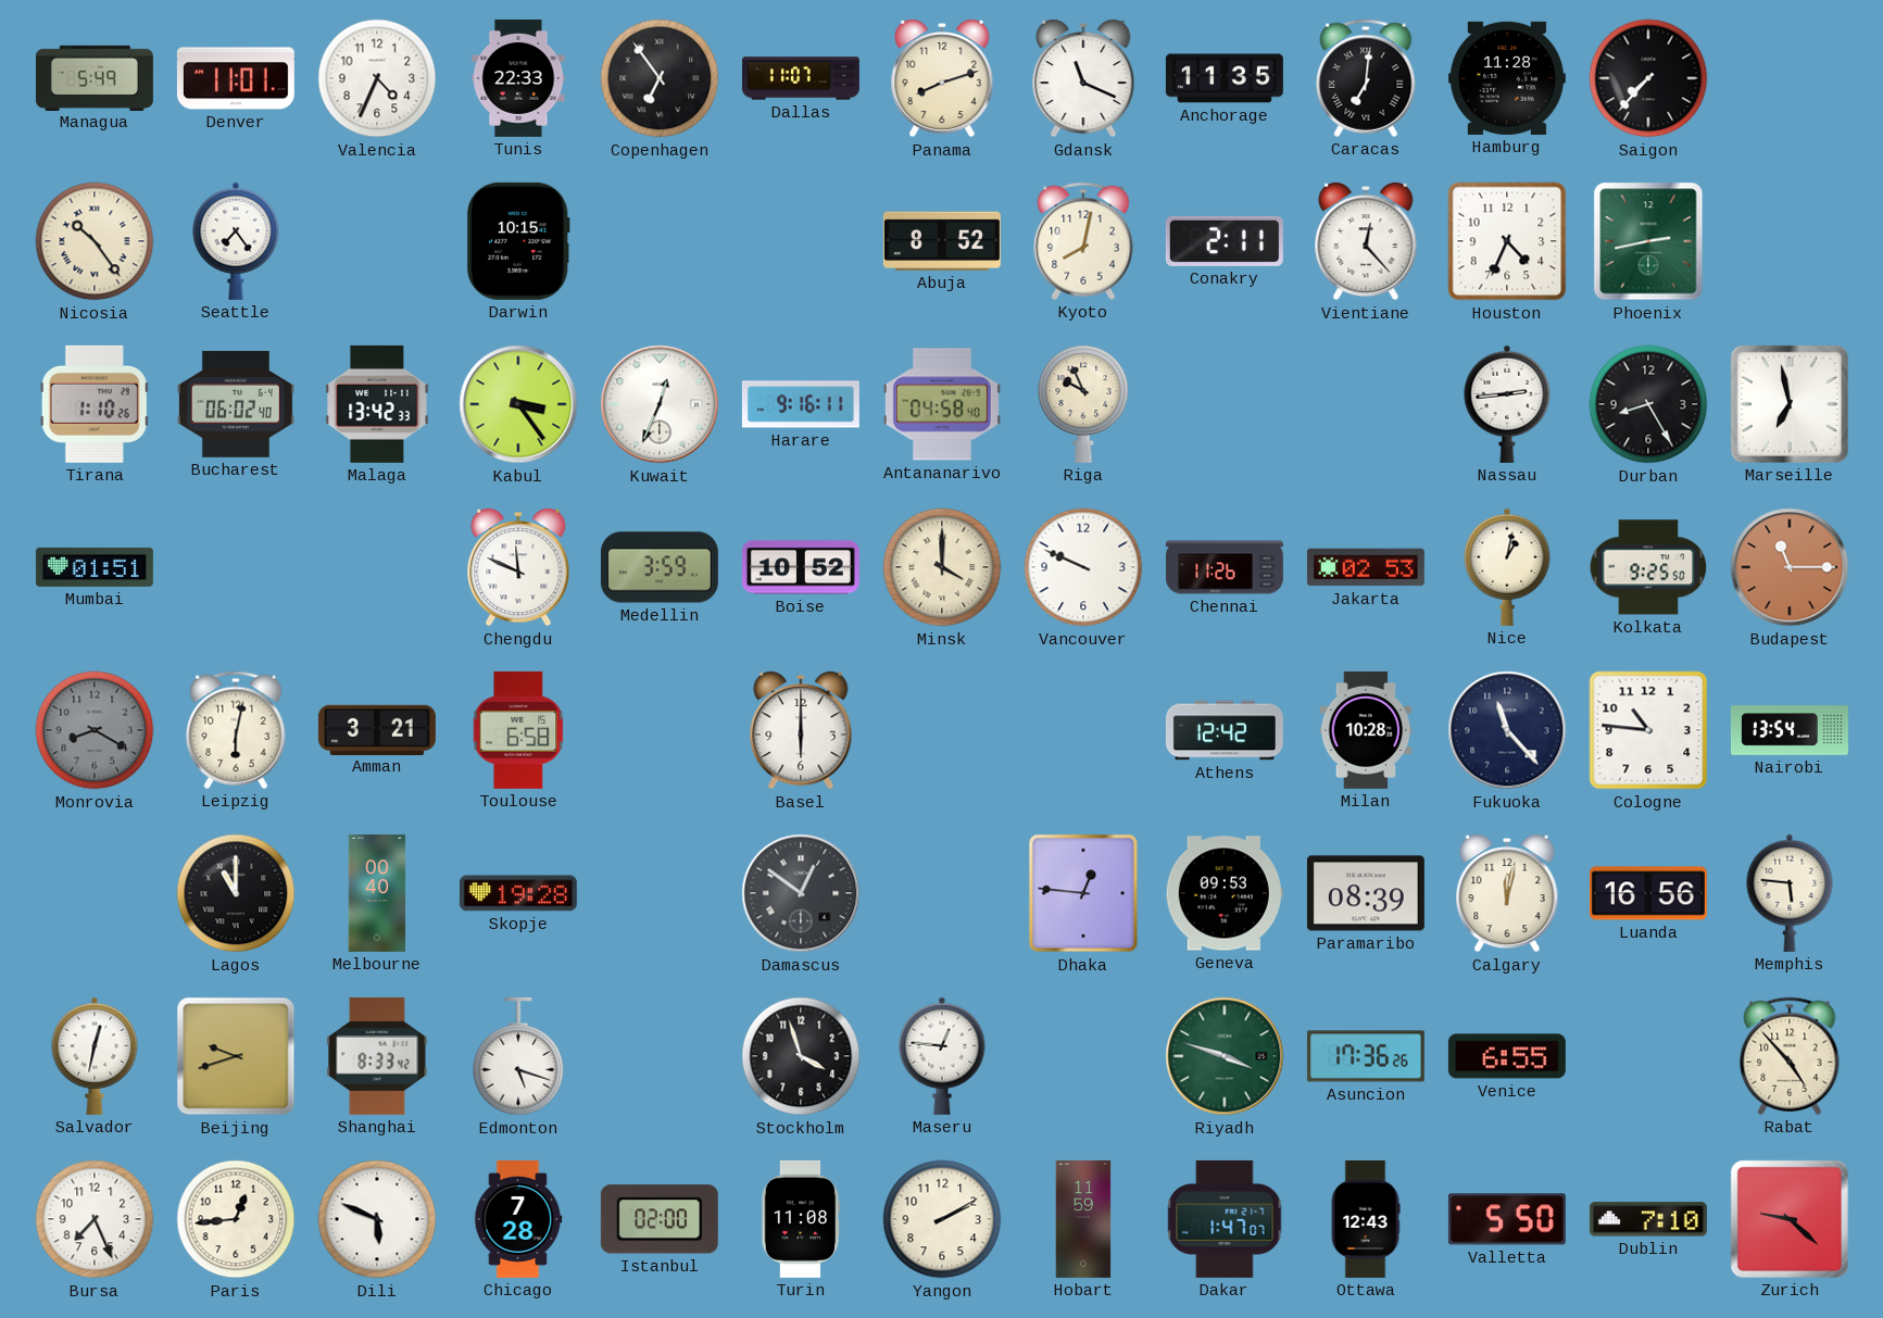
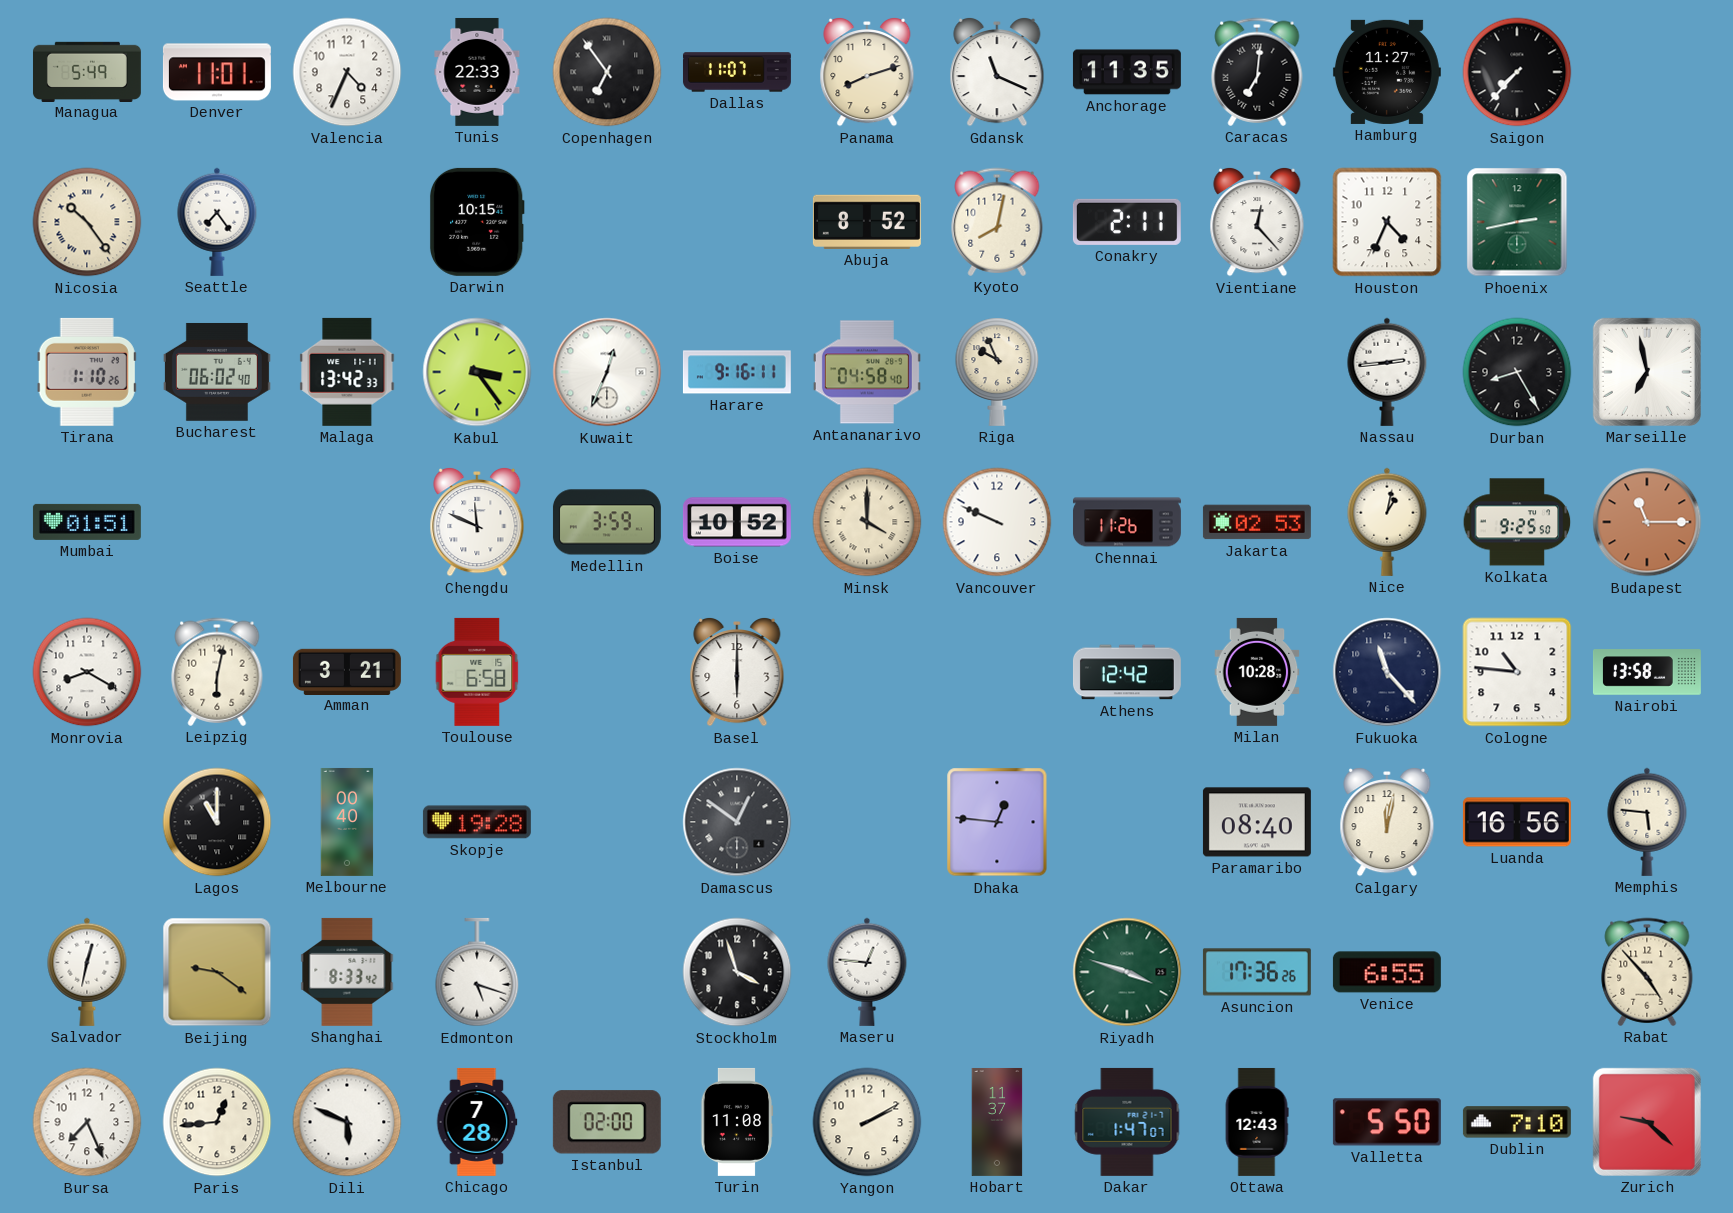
Hamburg: 11:28 -> 11:27 (1387, 72)
Monrovia dial: grey -> white (87, 672)
Nairobi: 13:54 -> 13:58 (1647, 672)
Geneva: 09:53 -> none (1225, 893)
Paramaribo: 08:39 -> 08:40 (1257, 822)
Beijing: 9:42 -> 9:21 (217, 972)
Hobart: 11:59 -> 11:37 (997, 1122)
